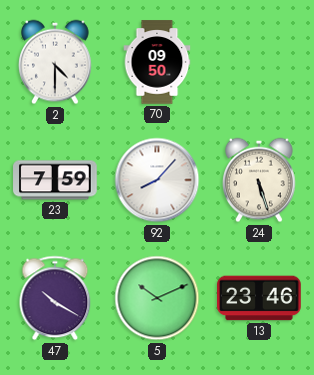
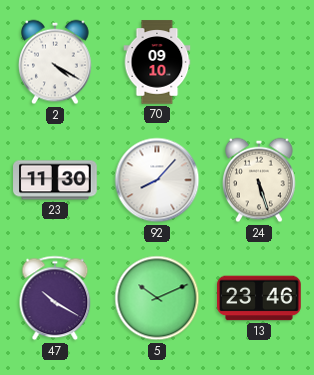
2: 4:30 -> 4:20 (56, 62)
70: 09:50 -> 09:10 (157, 62)
23: 7:59 -> 11:30 (55, 180)
